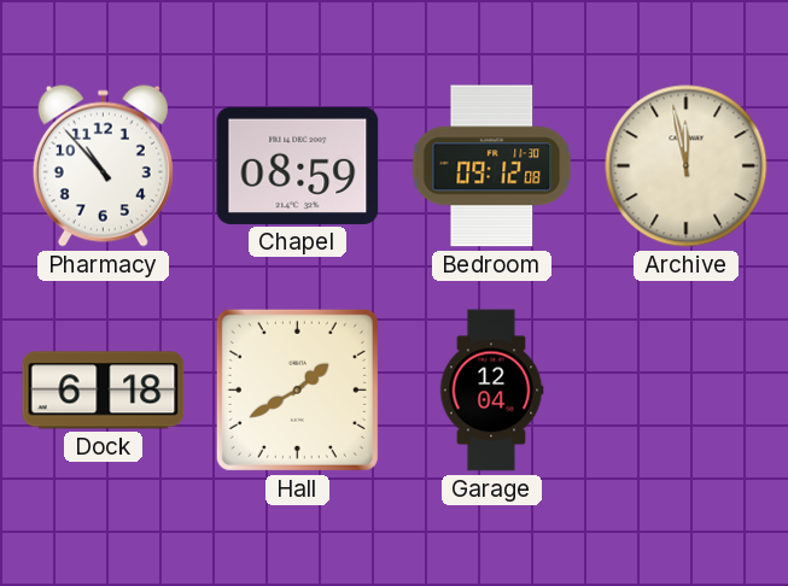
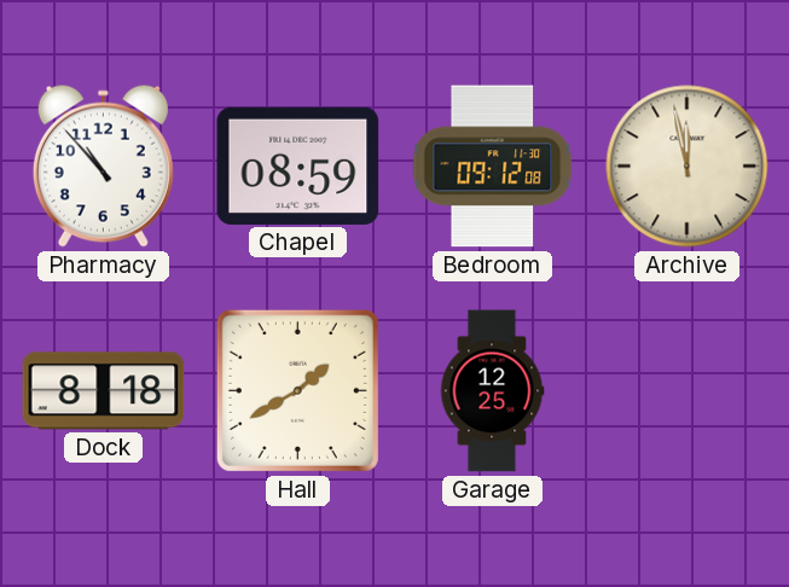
Dock: 6:18 -> 8:18 (104, 391)
Garage: 12:04 -> 12:25 (492, 391)
